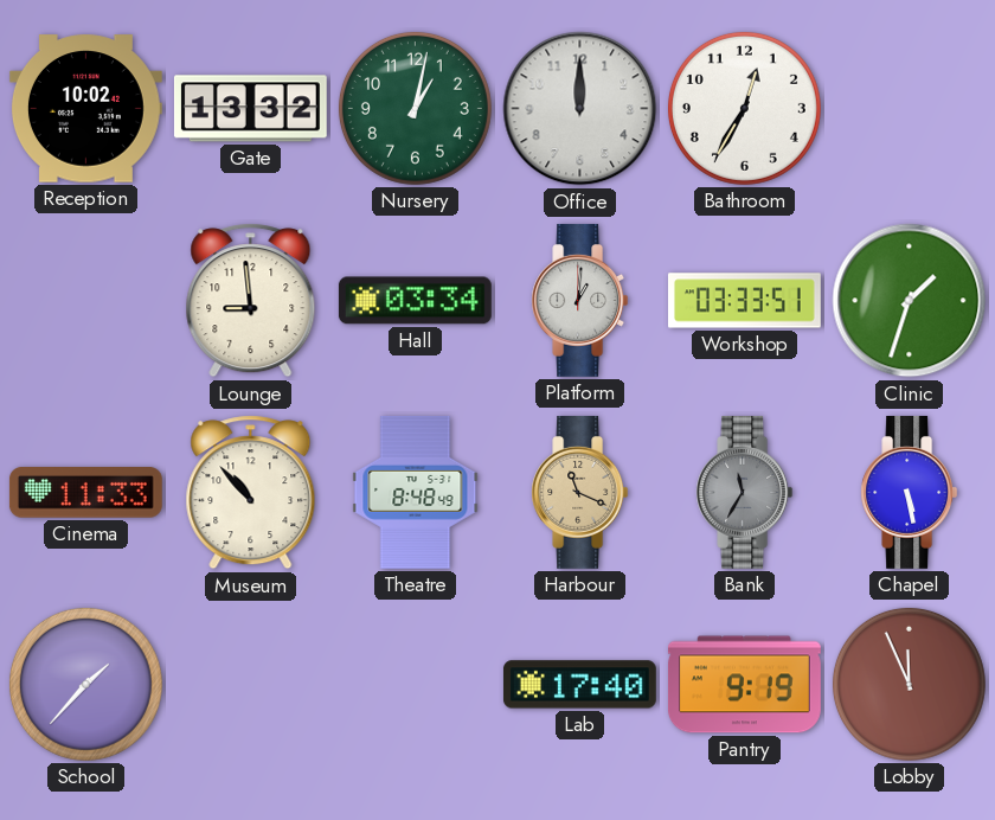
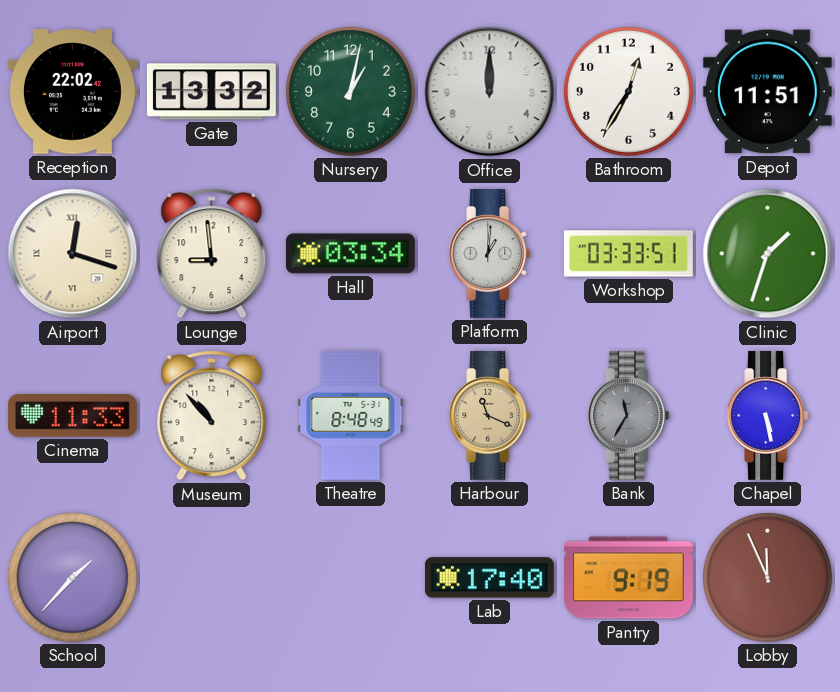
Reception: 10:02 -> 22:02 (72, 92)
Depot: none -> 11:51 (767, 92)
Airport: none -> 12:18 (73, 254)
